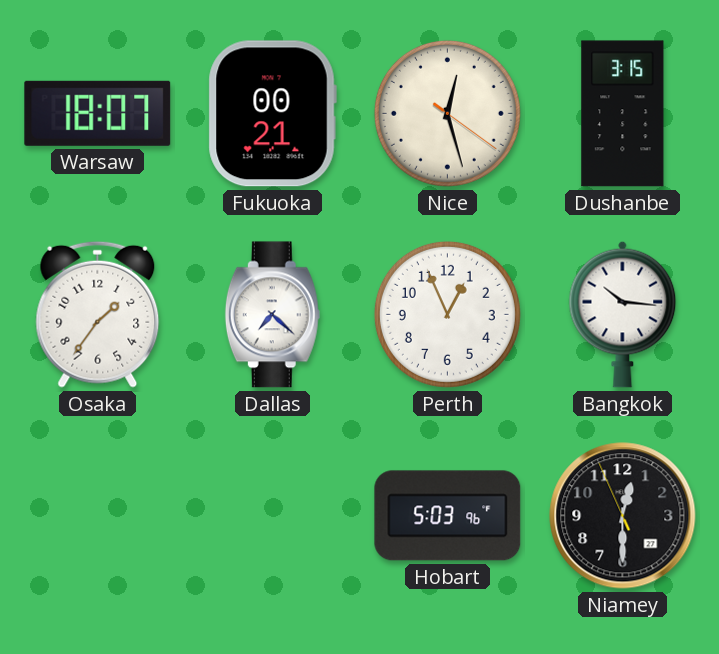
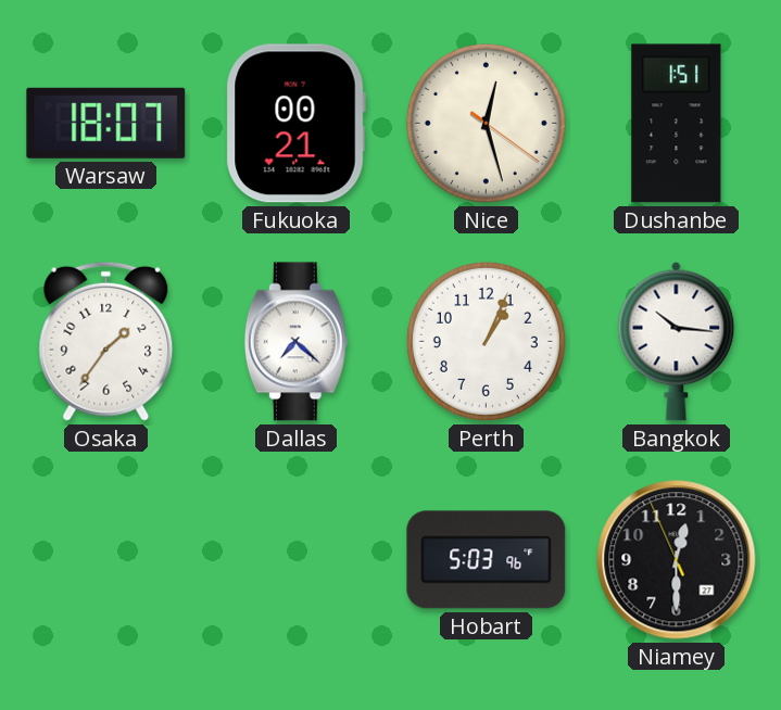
Dushanbe: 3:15 -> 1:51 (677, 124)
Perth: 12:56 -> 1:04 (486, 341)
